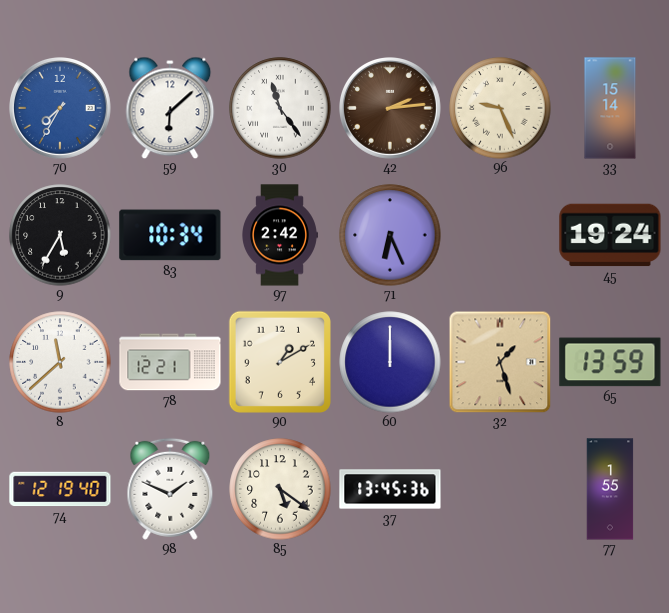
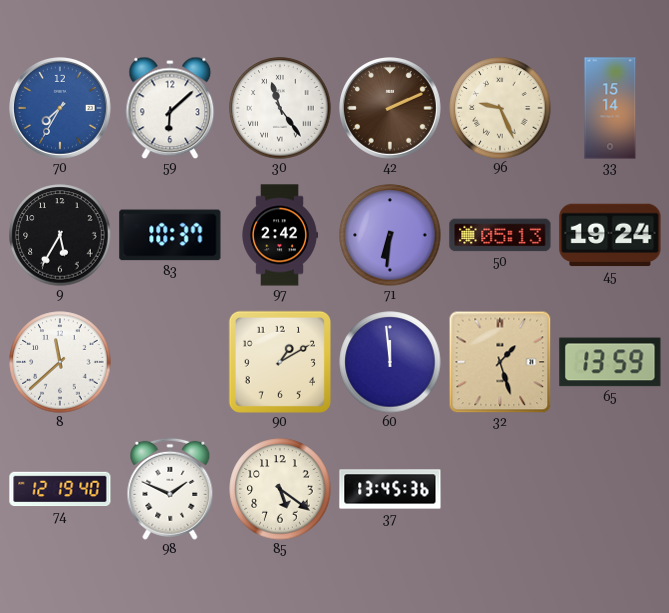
42: 2:14 -> 2:11 (391, 109)
83: 10:34 -> 10:37 (170, 235)
71: 6:26 -> 6:31 (390, 235)
50: none -> 05:13 (500, 235)
78: 12:21 -> none (170, 362)
60: 12:00 -> 11:59 (390, 362)
77: 1:55 -> none (610, 489)
